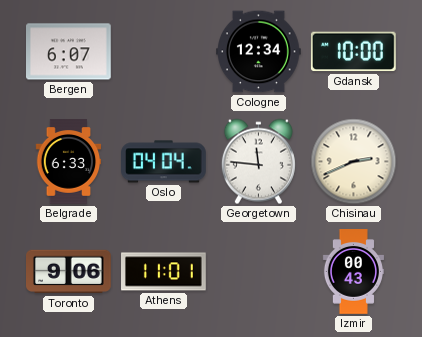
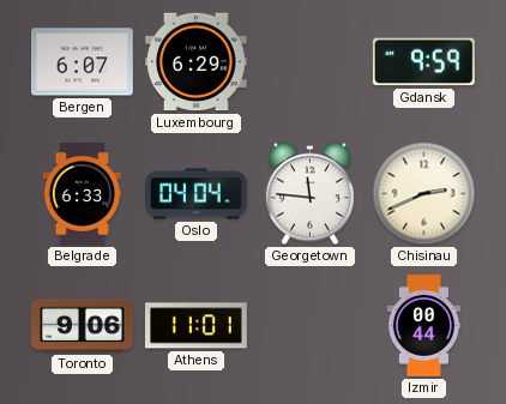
Luxembourg: none -> 6:29 (197, 62)
Cologne: 12:34 -> none (259, 52)
Gdansk: 10:00 -> 9:59 (423, 62)
Izmir: 00:43 -> 00:44 (423, 326)
